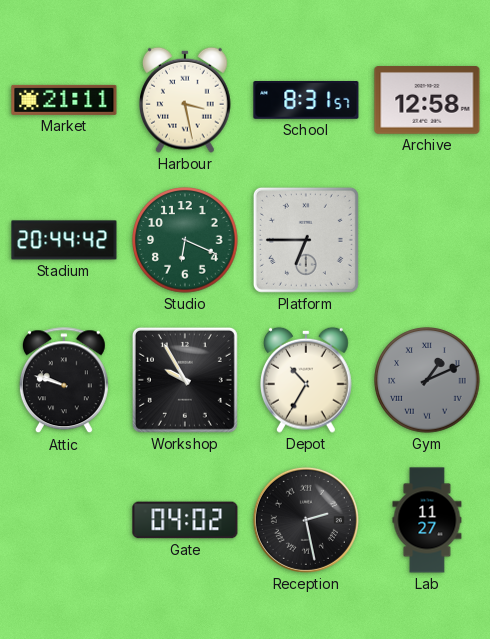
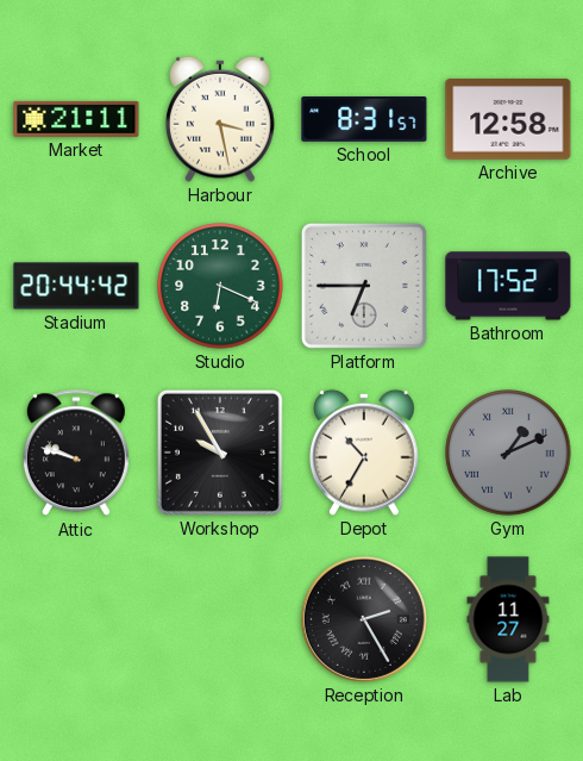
Bathroom: none -> 17:52 (508, 286)
Gate: 04:02 -> none (185, 520)
Reception: 2:28 -> 2:25 (364, 619)
